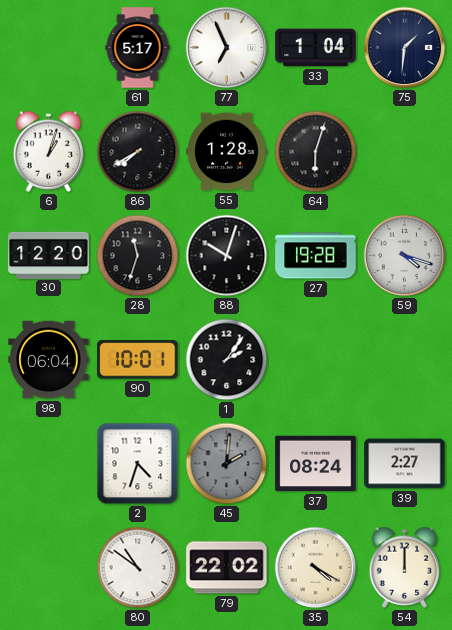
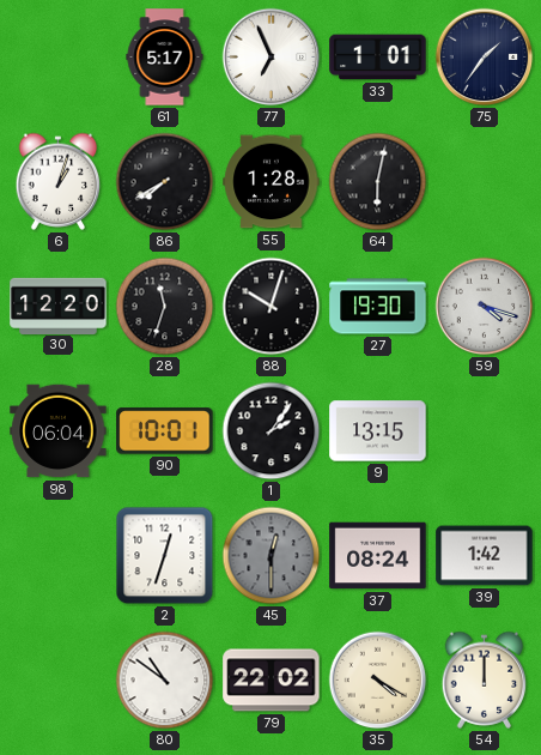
33: 1:04 -> 1:01 (378, 58)
75: 1:31 -> 1:36 (485, 58)
64: 6:03 -> 6:02 (378, 182)
27: 19:28 -> 19:30 (378, 307)
9: none -> 13:15 (378, 431)
2: 4:33 -> 12:33 (165, 556)
45: 2:01 -> 12:30 (272, 556)
39: 2:27 -> 1:42 (485, 556)
